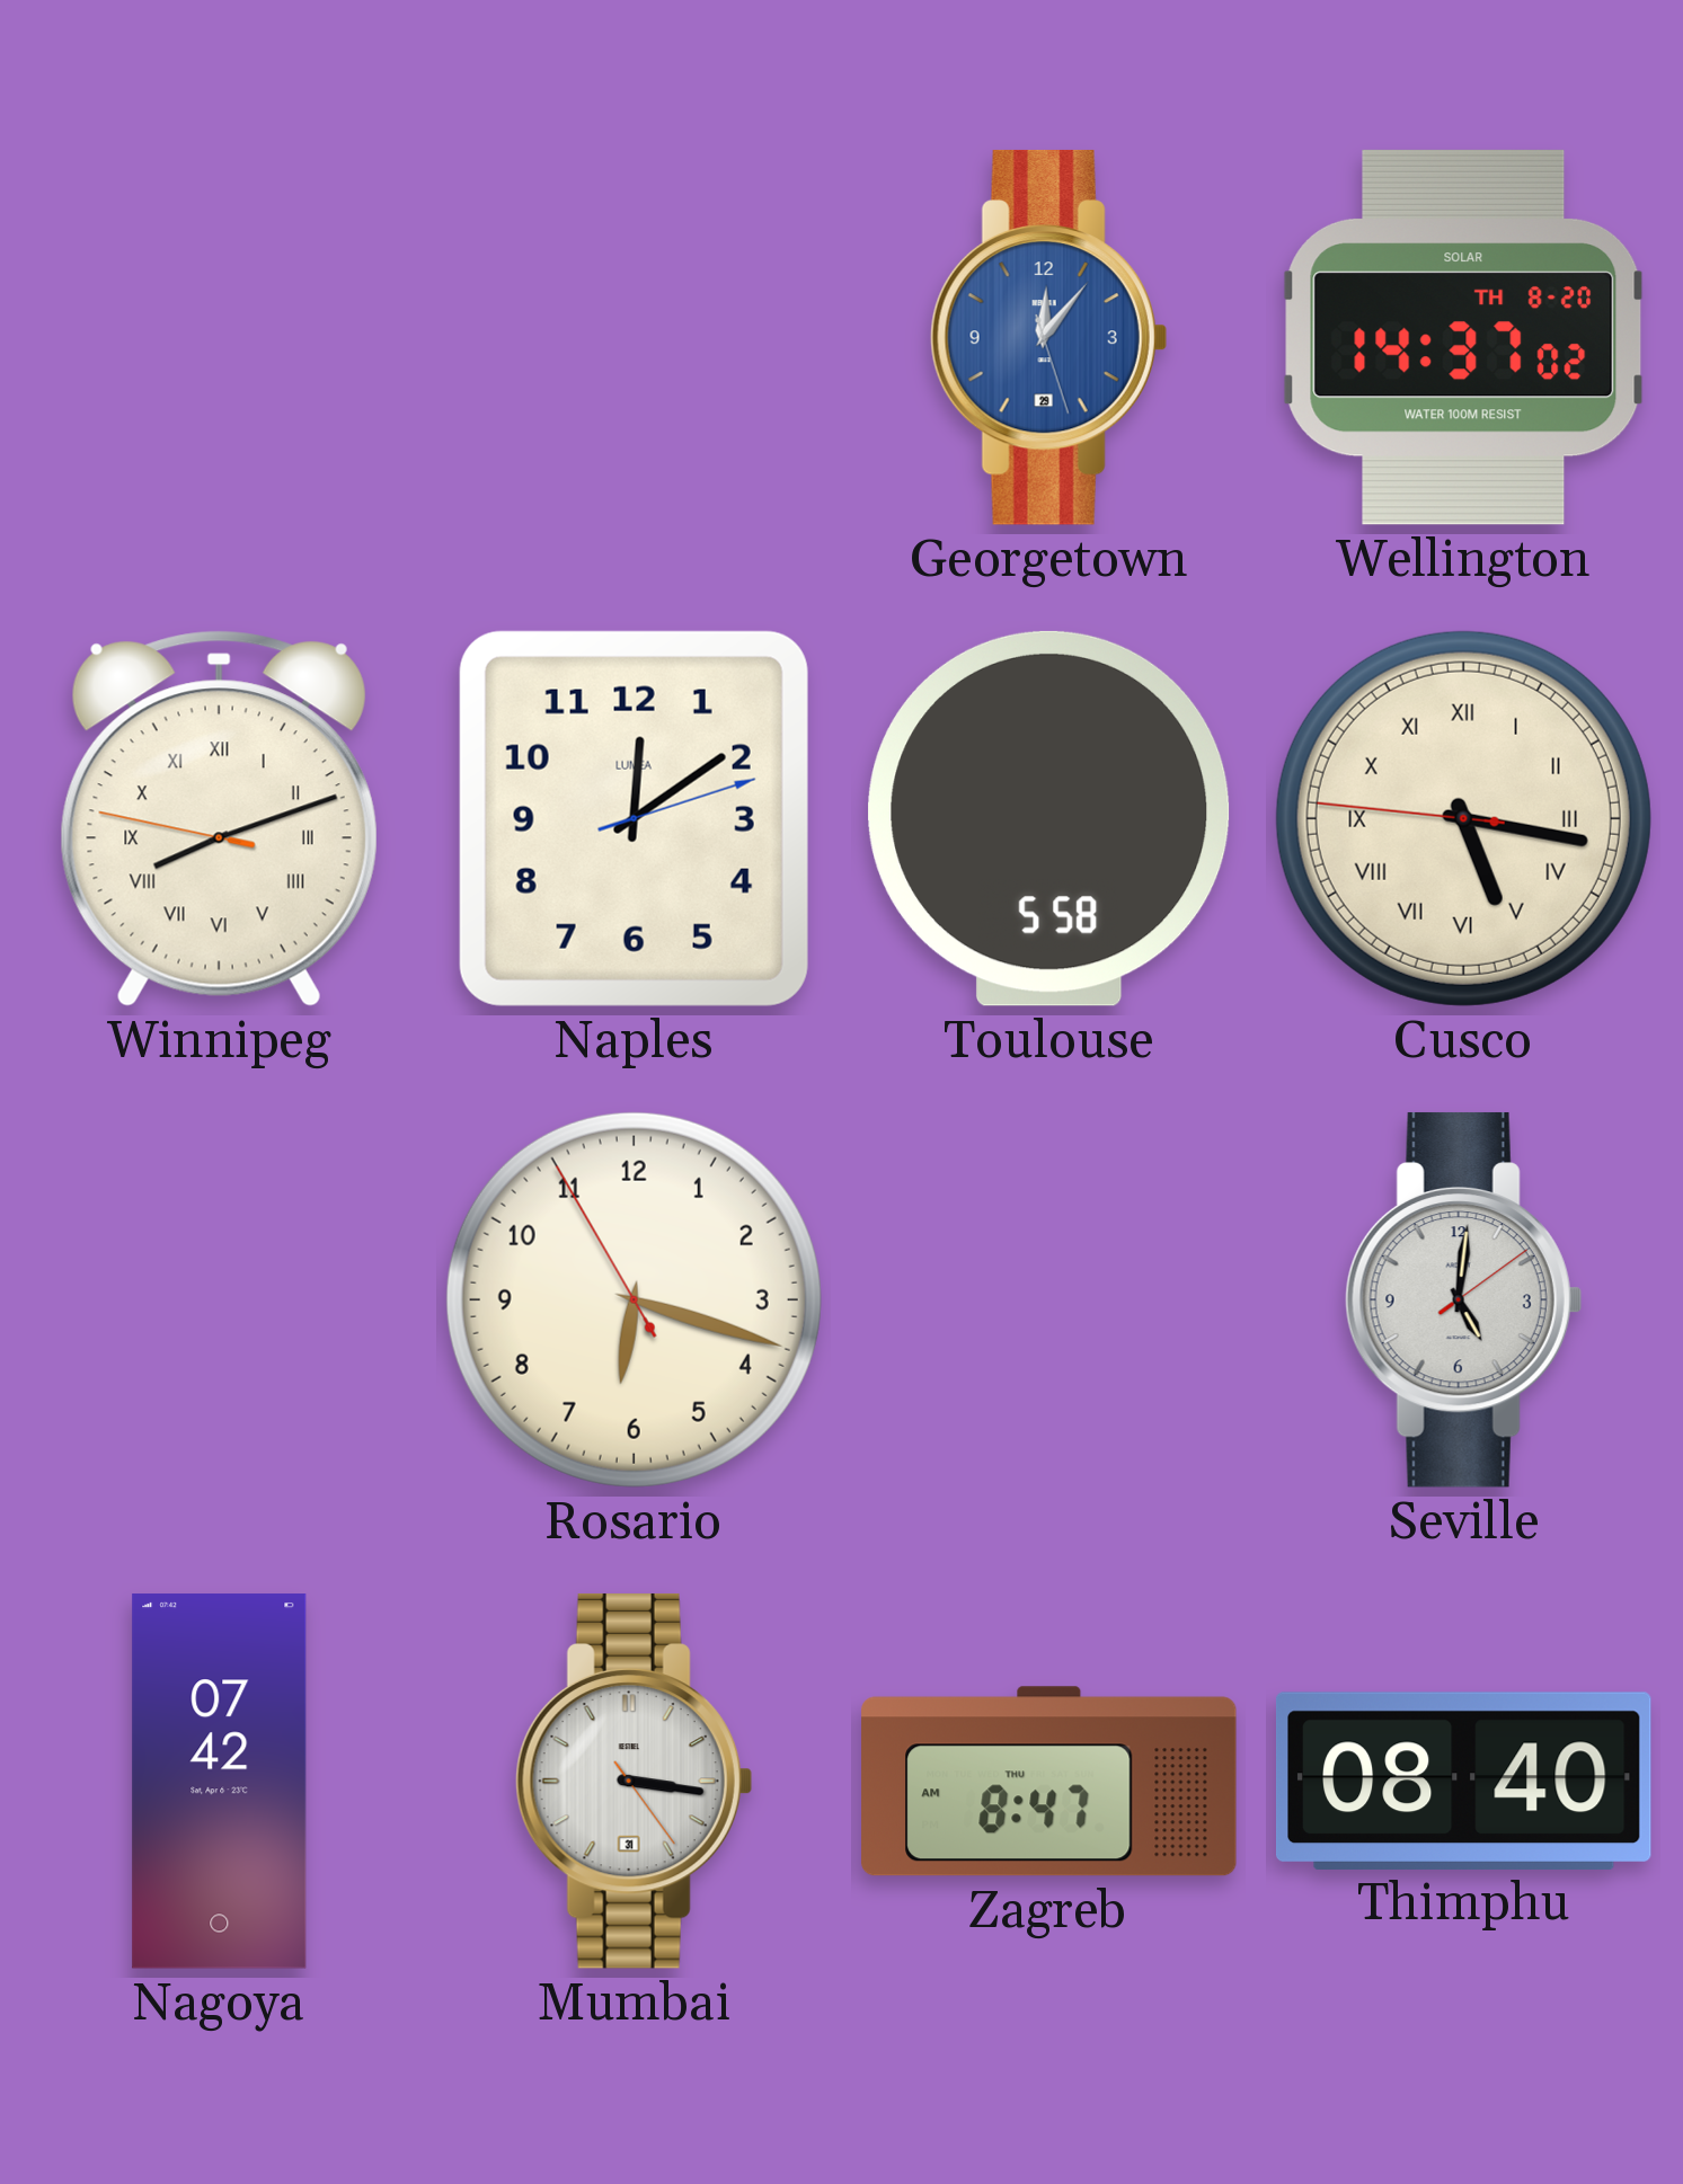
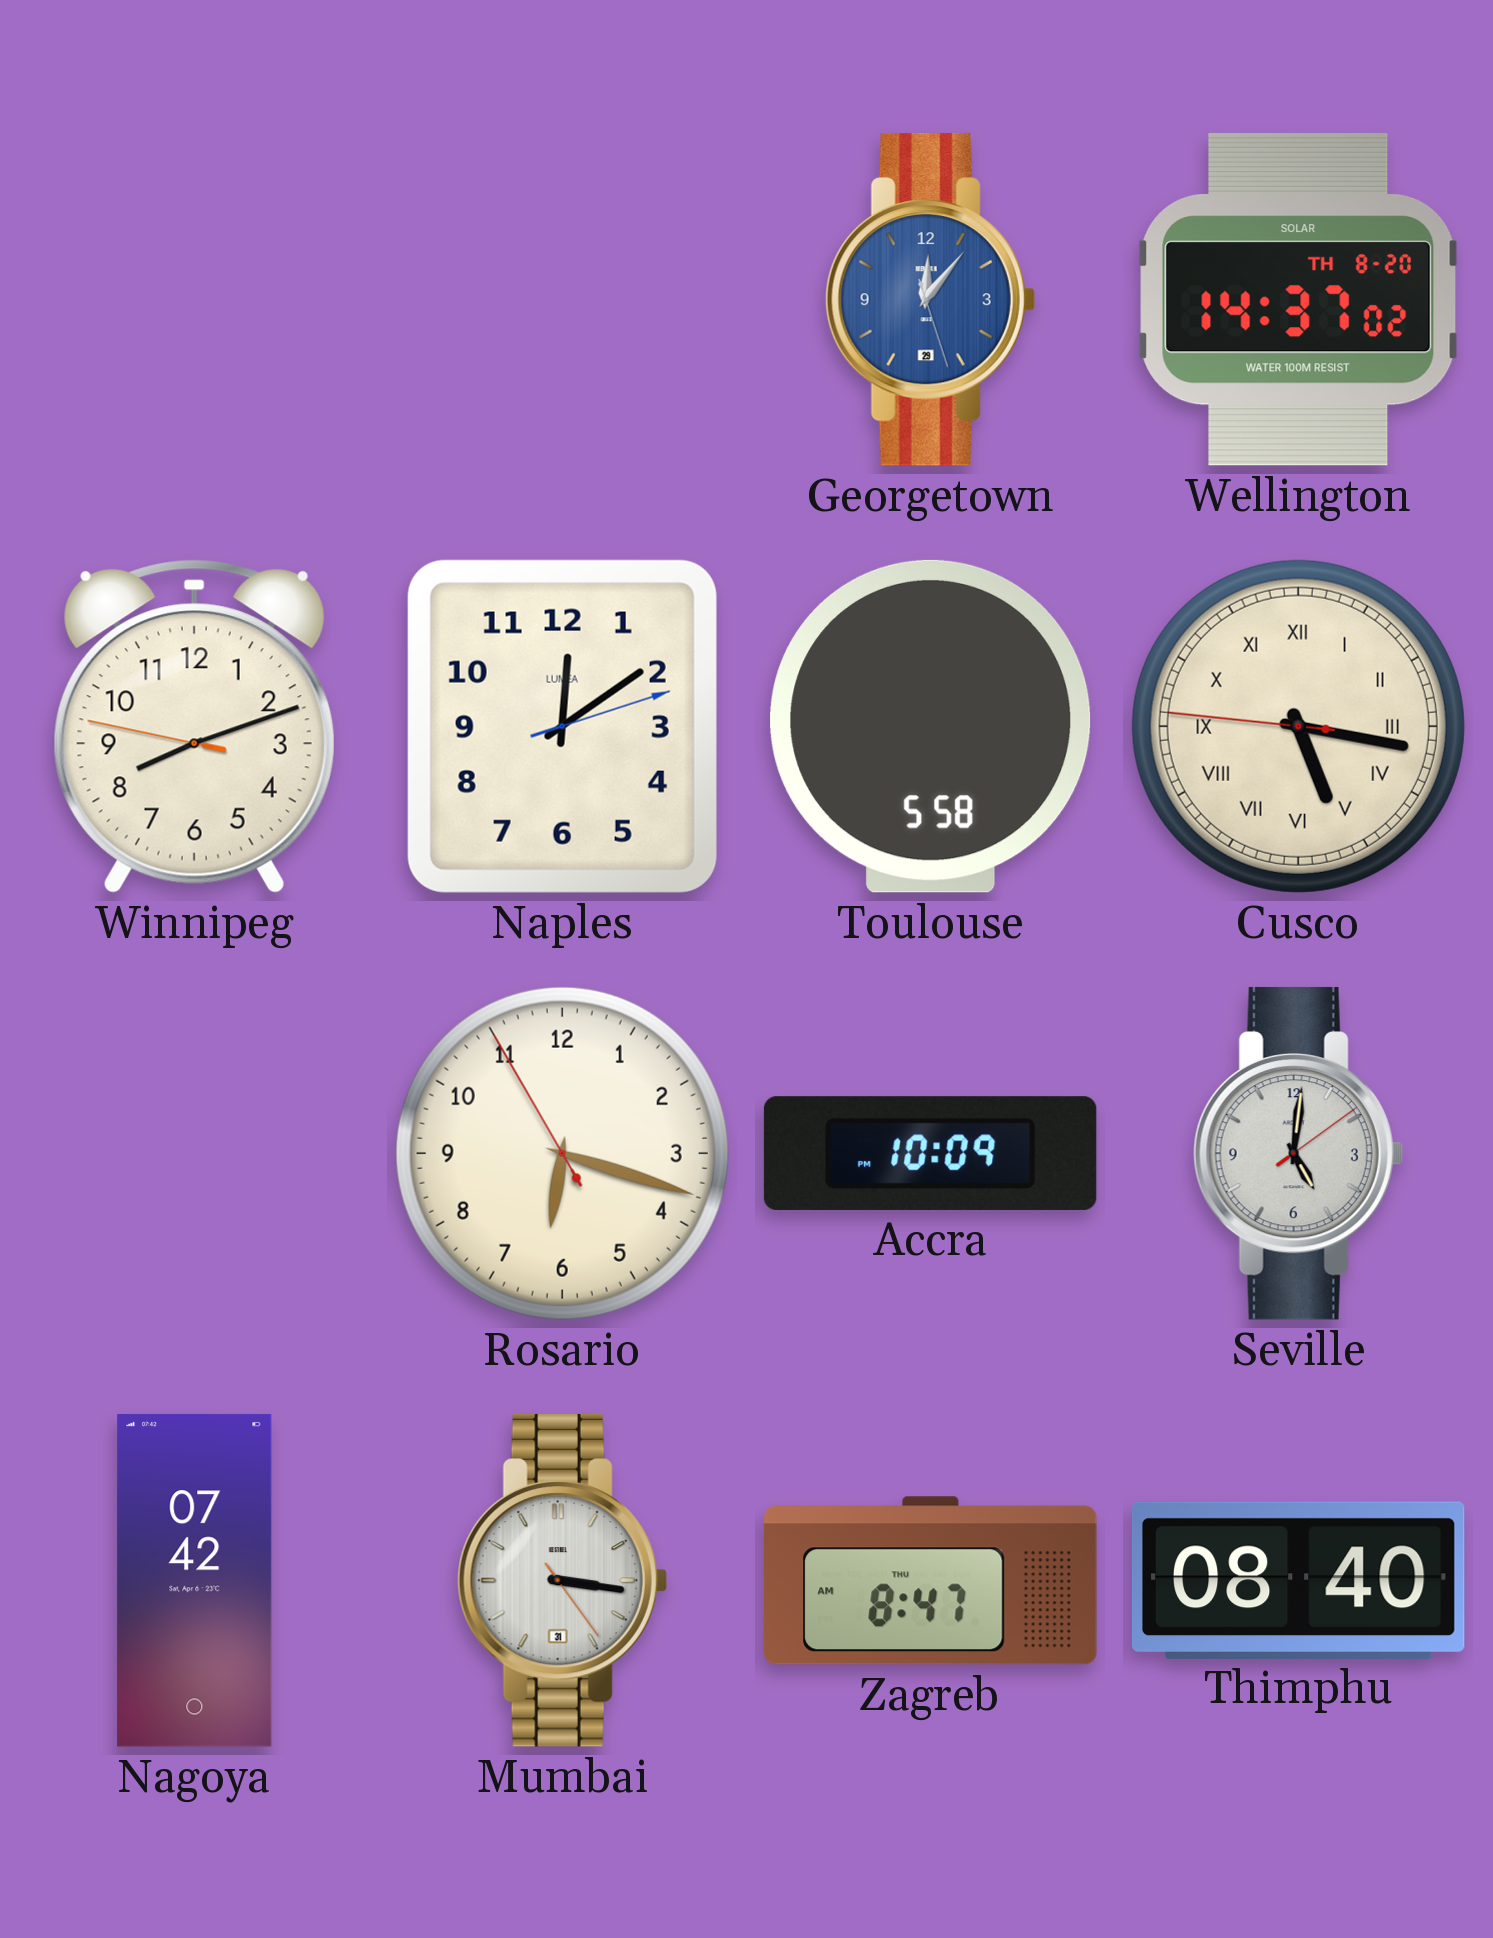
Winnipeg numerals: Roman -> Arabic (194, 726)
Accra: none -> 10:09 (930, 1153)
